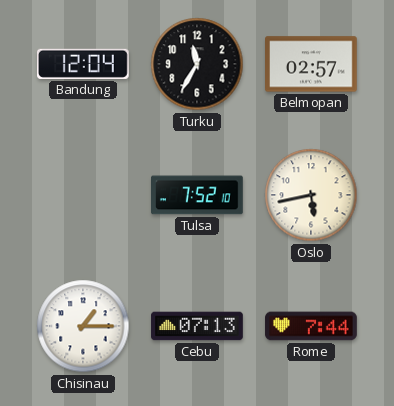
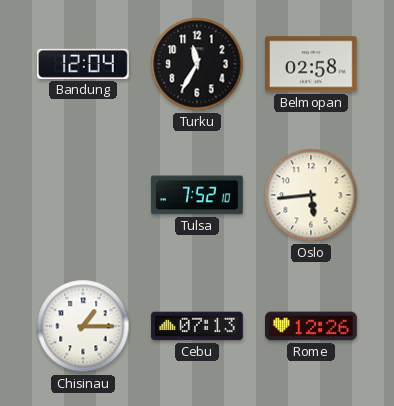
Belmopan: 02:57 -> 02:58 (312, 64)
Oslo: 5:43 -> 5:44 (311, 195)
Rome: 7:44 -> 12:26 (311, 326)
